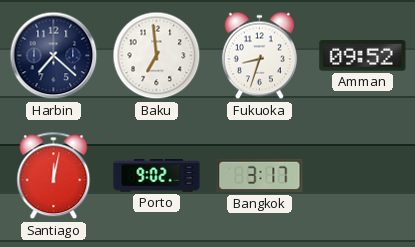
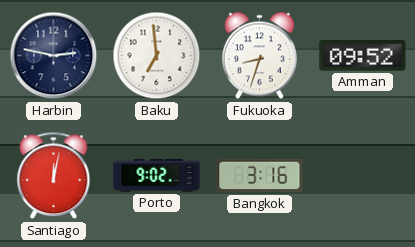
Harbin: 7:22 -> 2:47 (54, 56)
Bangkok: 3:17 -> 3:16 (260, 176)
